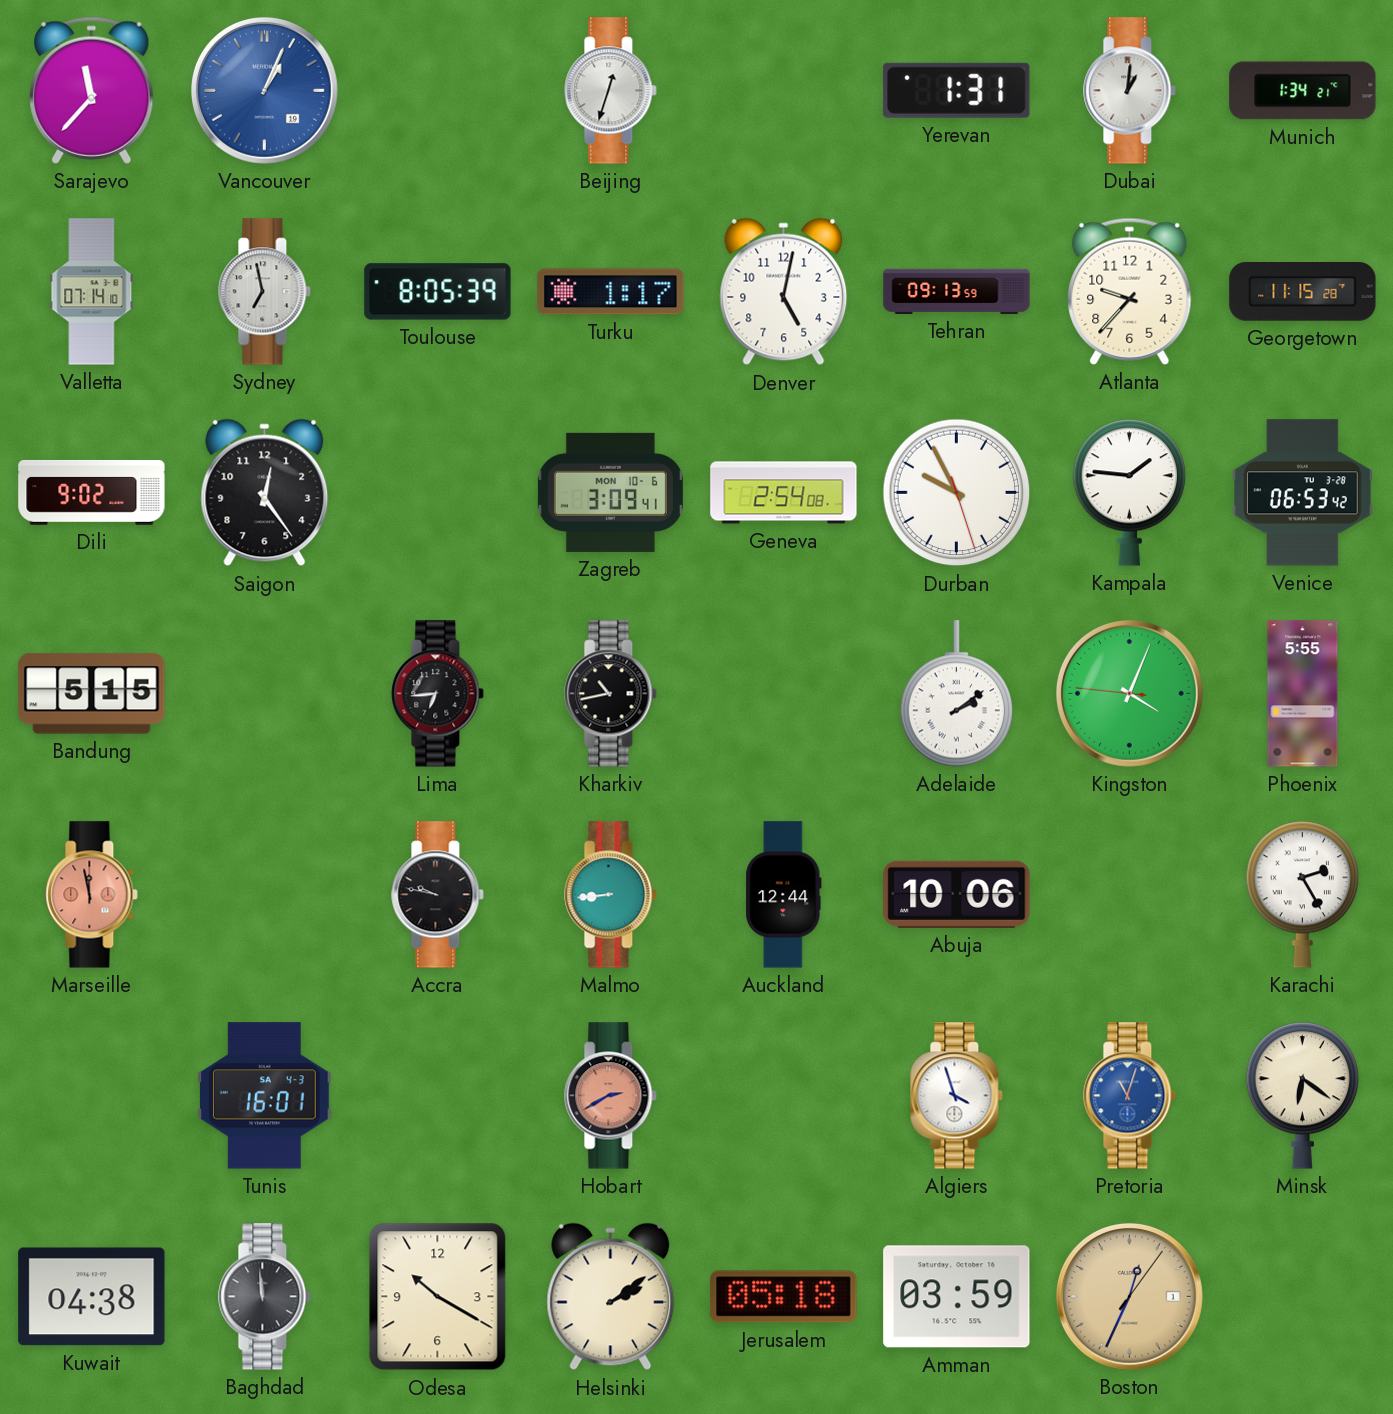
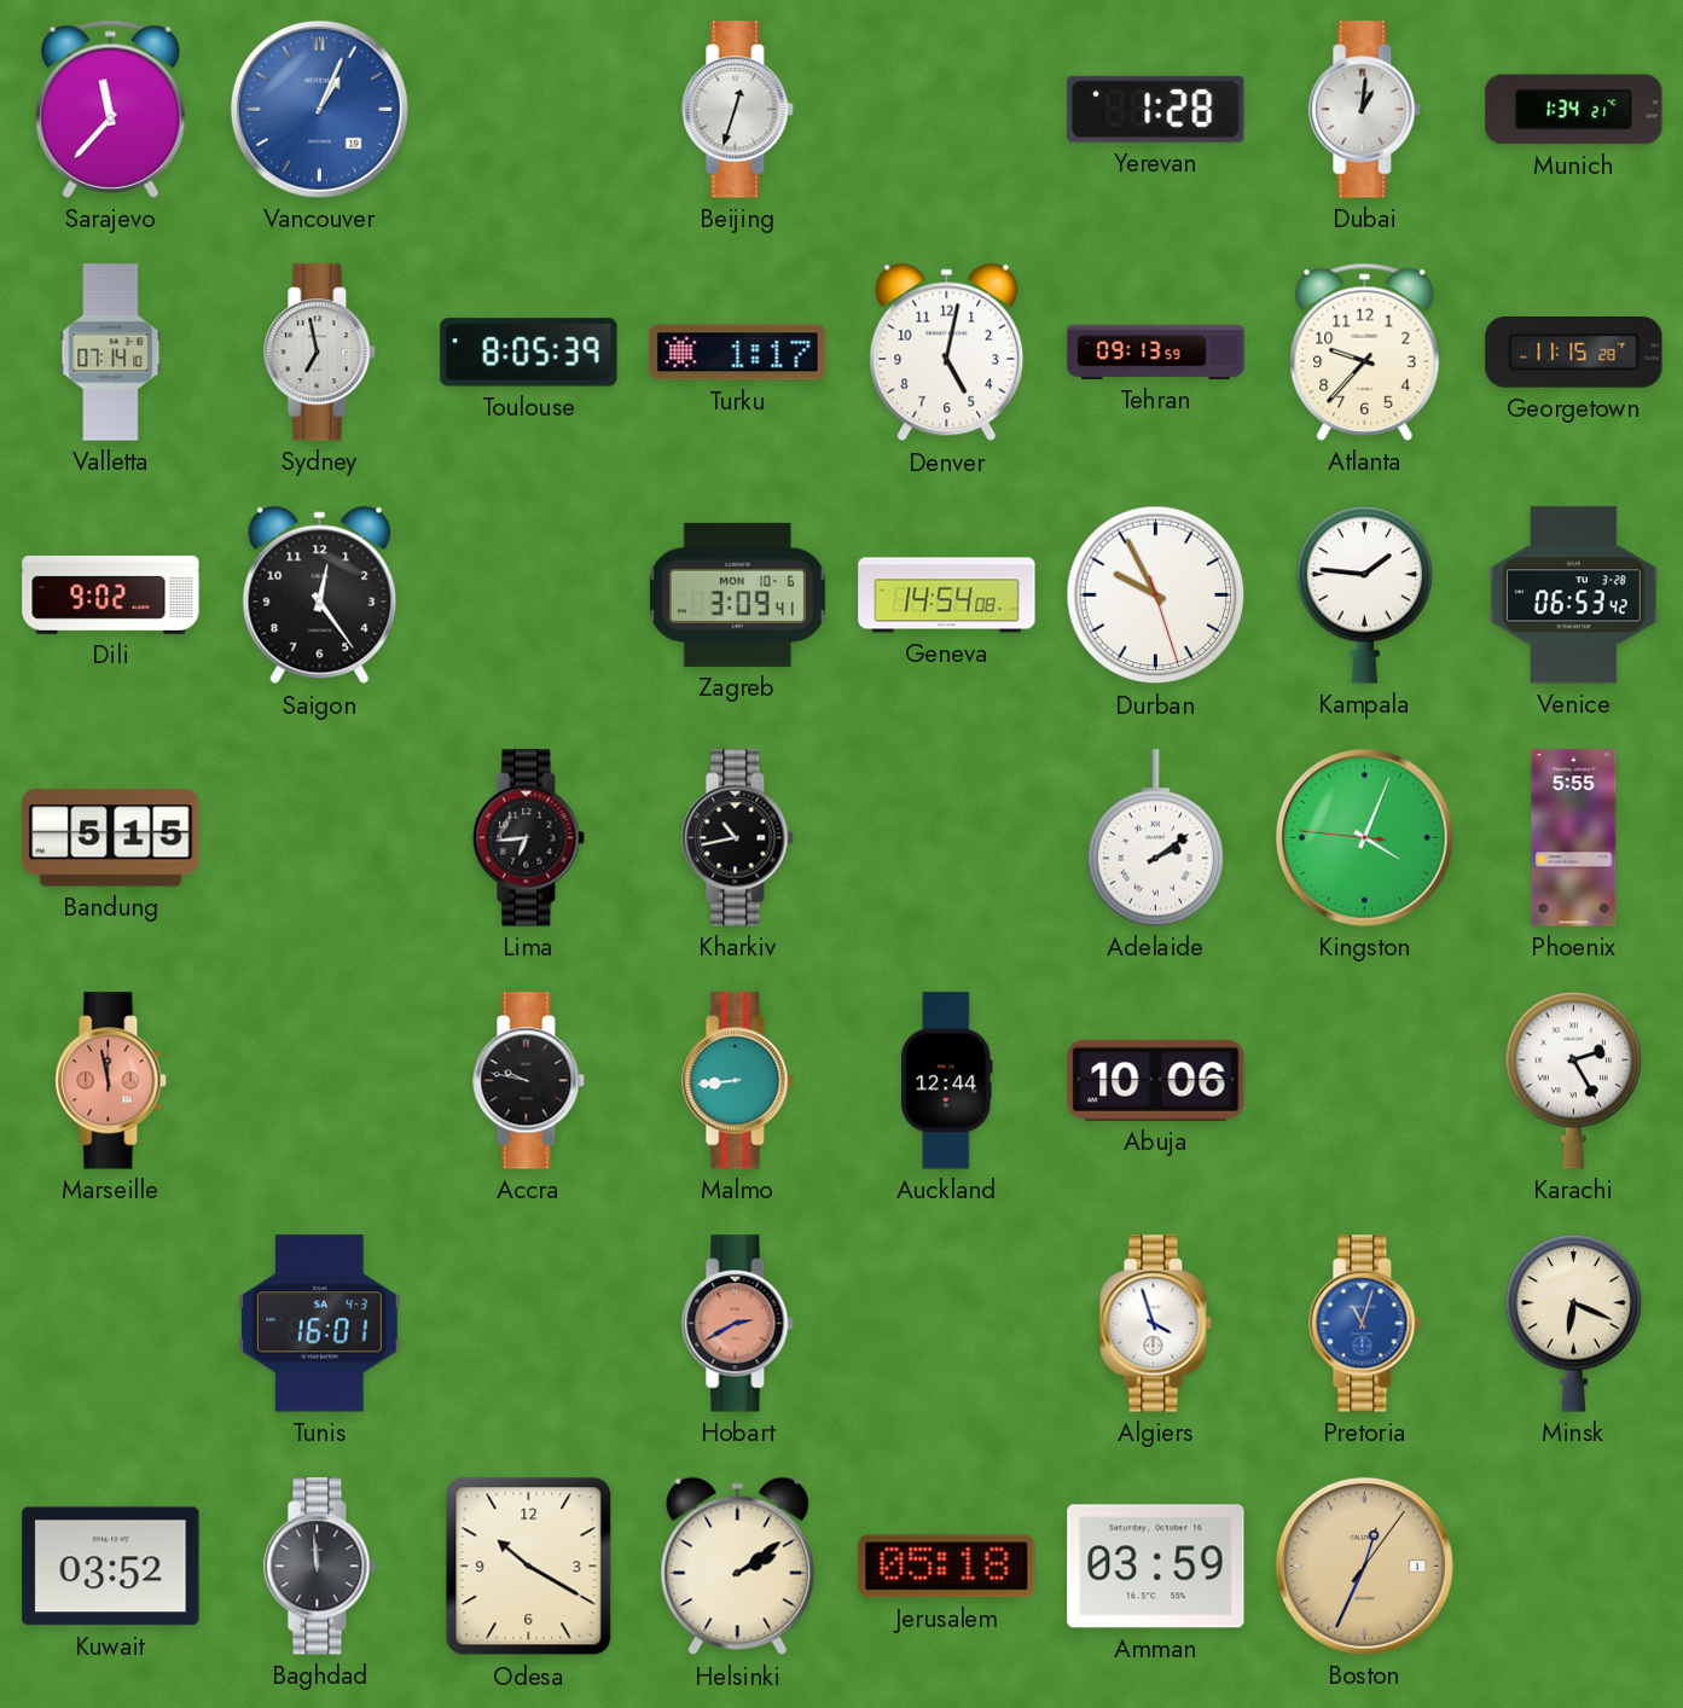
Yerevan: 1:31 -> 1:28 (1156, 109)
Geneva: 2:54 -> 14:54 (947, 596)
Minsk: 6:21 -> 6:19 (1574, 1324)
Kuwait: 04:38 -> 03:52 (111, 1567)
